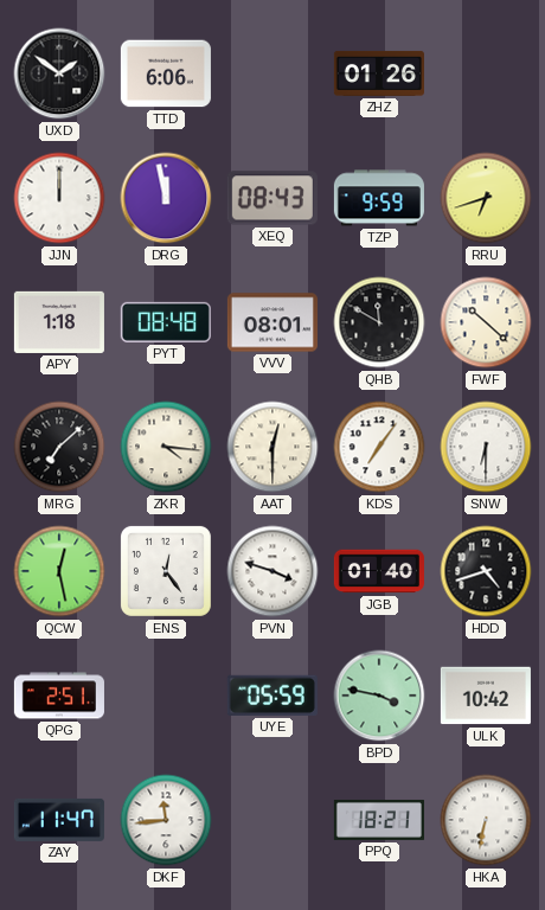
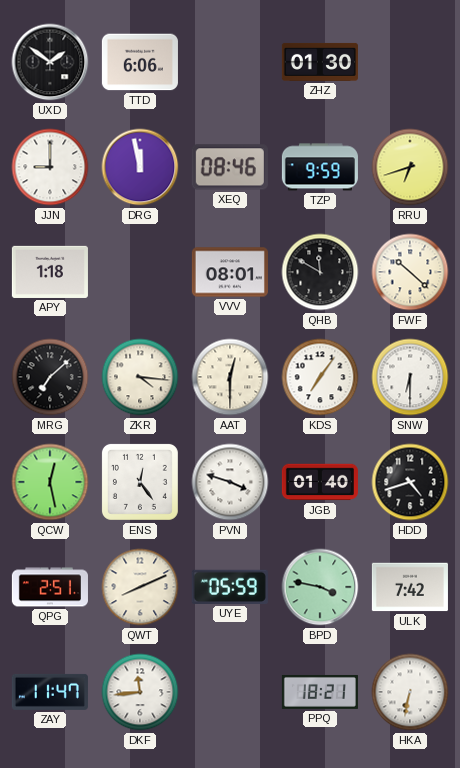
ZHZ: 01:26 -> 01:30 (320, 62)
JJN: 12:00 -> 9:00 (50, 167)
XEQ: 08:43 -> 08:46 (230, 167)
PYT: 08:48 -> none (166, 322)
QWT: none -> 8:11 (140, 587)
ULK: 10:42 -> 7:42 (410, 587)
